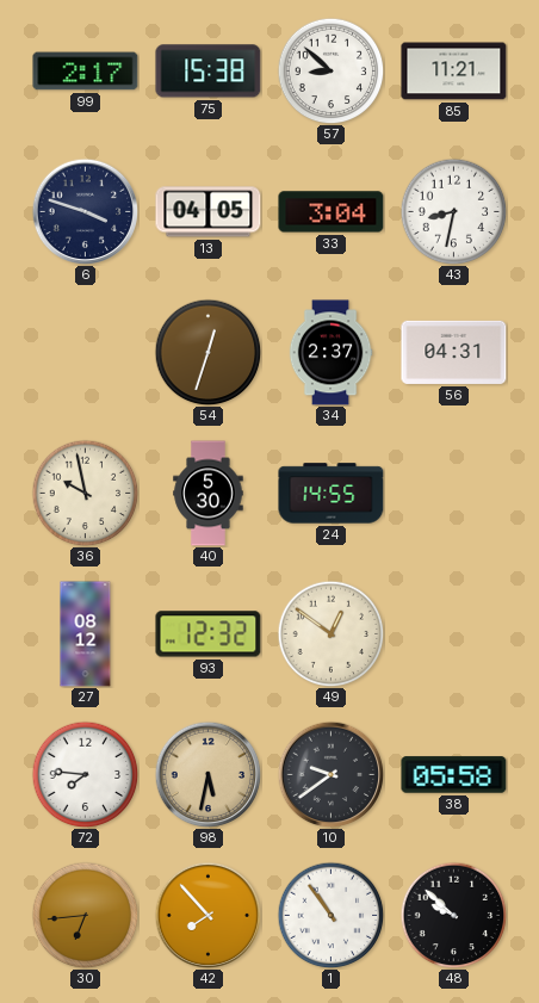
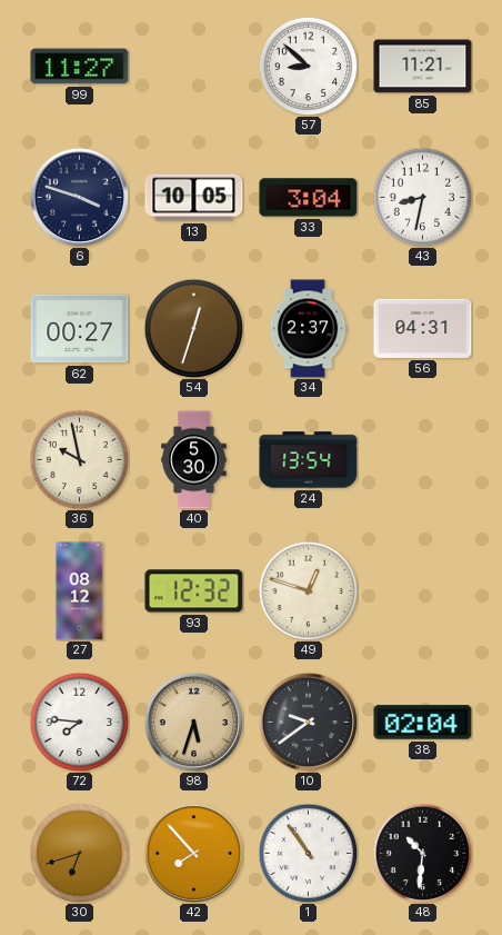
99: 2:17 -> 11:27 (80, 67)
75: 15:38 -> none (209, 72)
13: 04:05 -> 10:05 (194, 198)
62: none -> 00:27 (80, 329)
24: 14:55 -> 13:54 (309, 460)
49: 12:51 -> 12:48 (308, 590)
98: 5:32 -> 5:33 (193, 722)
38: 05:58 -> 02:04 (423, 723)
30: 6:44 -> 6:42 (79, 853)
48: 9:52 -> 10:31 (422, 853)
